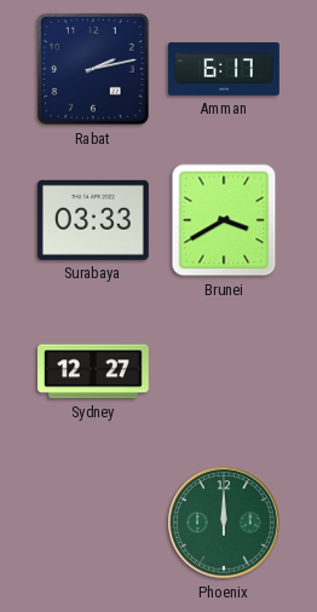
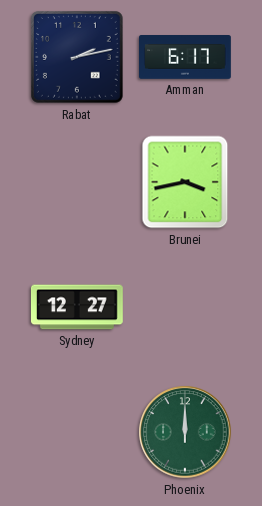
Surabaya: 03:33 -> none (93, 220)
Brunei: 3:40 -> 3:43 (185, 182)
